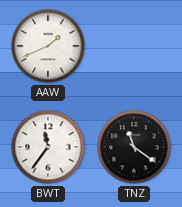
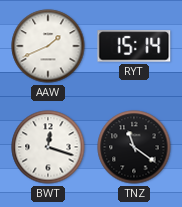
RYT: none -> 15:14 (134, 46)
BWT: 11:36 -> 12:18 (48, 147)
